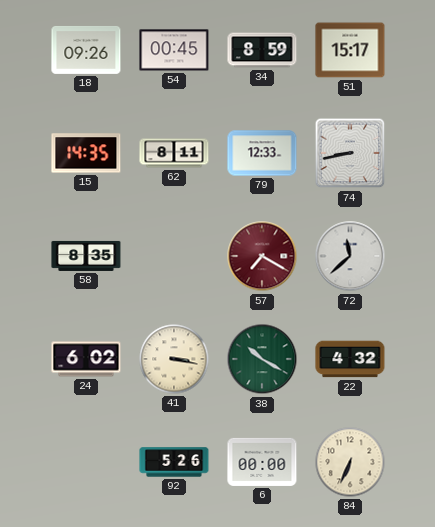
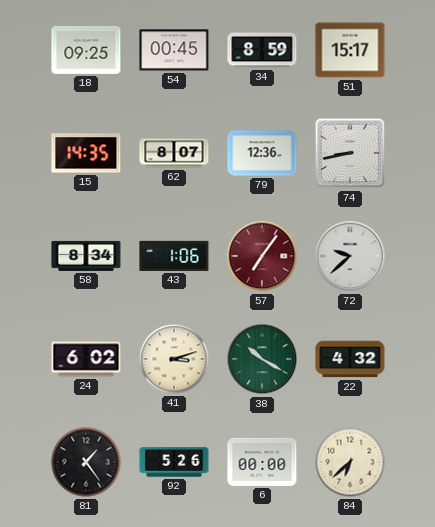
18: 09:26 -> 09:25 (86, 50)
62: 8:11 -> 8:07 (174, 153)
79: 12:33 -> 12:36 (262, 153)
58: 8:35 -> 8:34 (86, 256)
43: none -> 1:06 (174, 256)
57: 7:20 -> 7:06 (262, 256)
72: 11:38 -> 9:38 (350, 256)
41: 3:17 -> 3:12 (174, 359)
81: none -> 1:24 (86, 462)
84: 6:34 -> 6:38 (350, 462)
